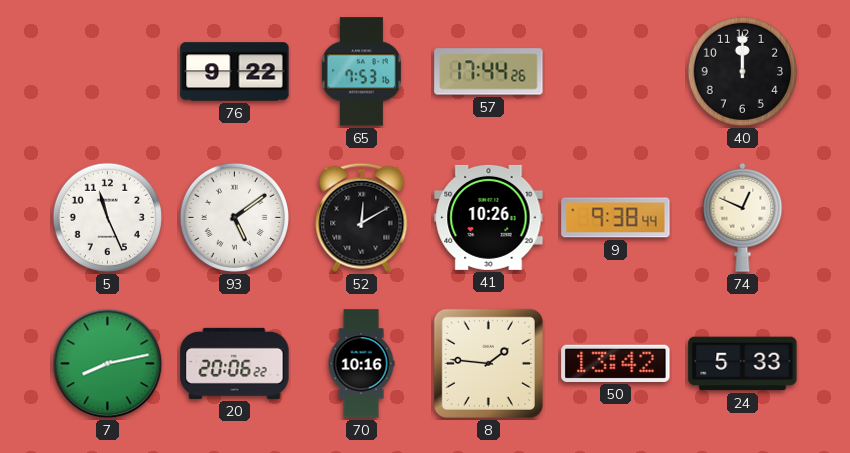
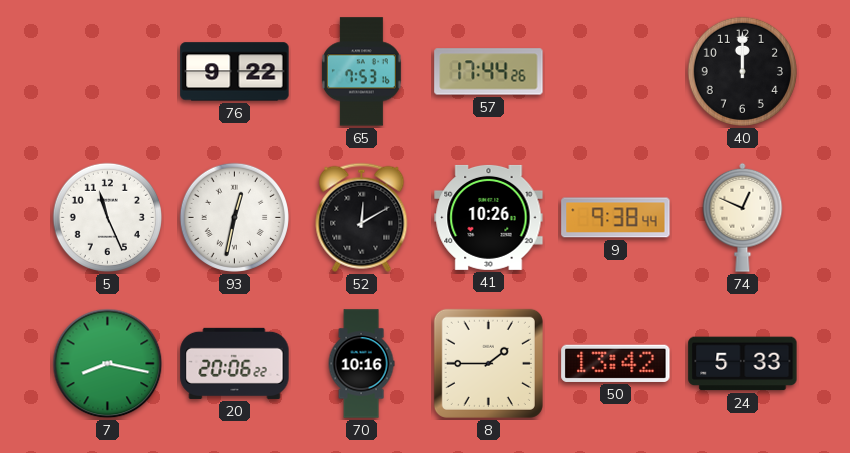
93: 5:09 -> 12:32 (234, 217)
7: 8:13 -> 8:17 (108, 364)
8: 1:46 -> 1:45 (488, 363)
